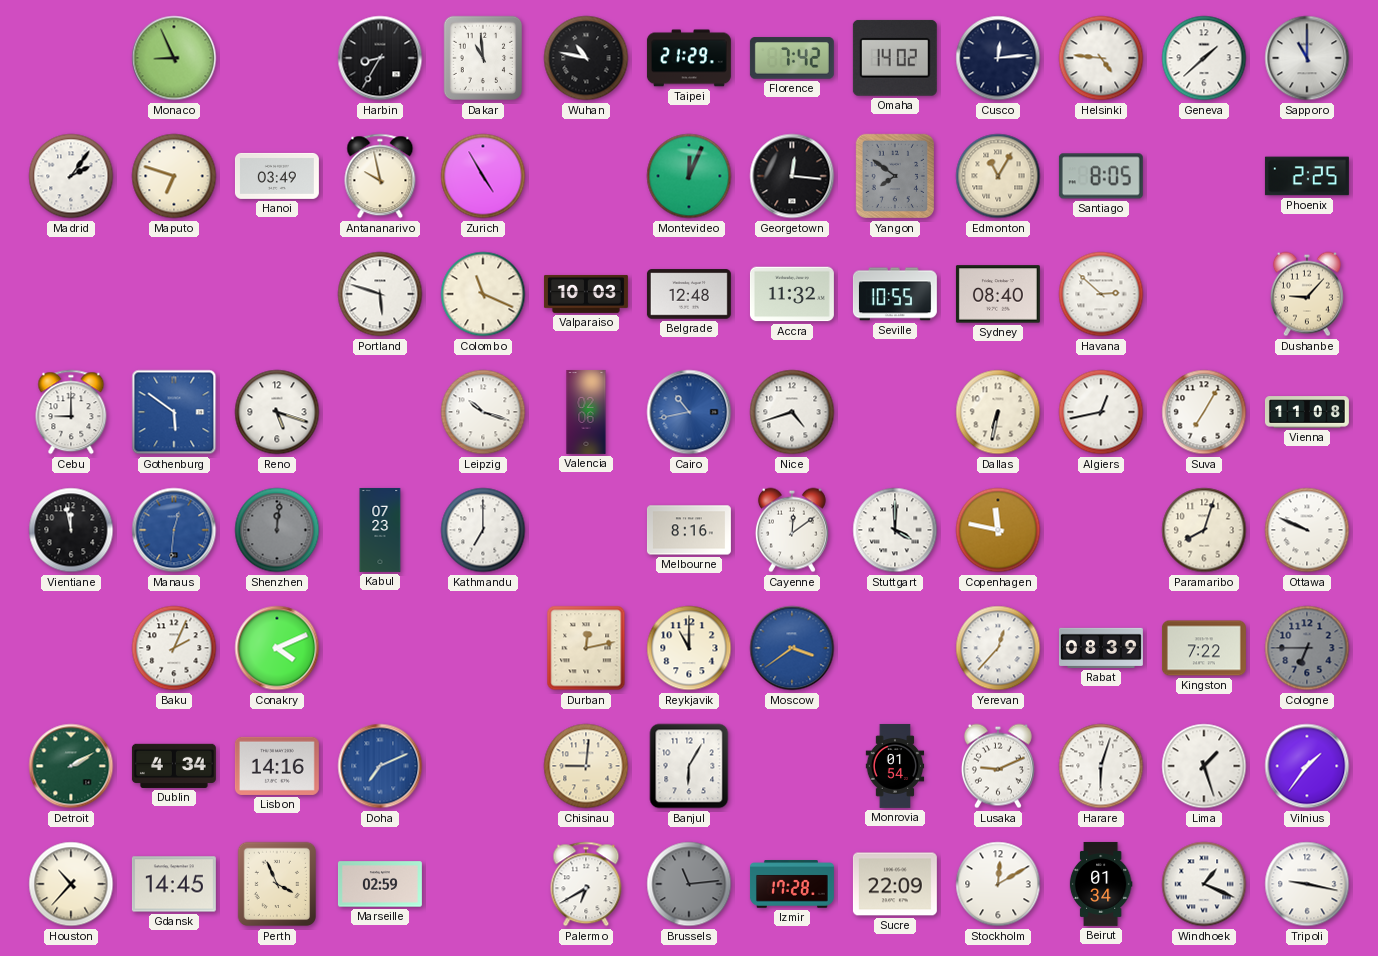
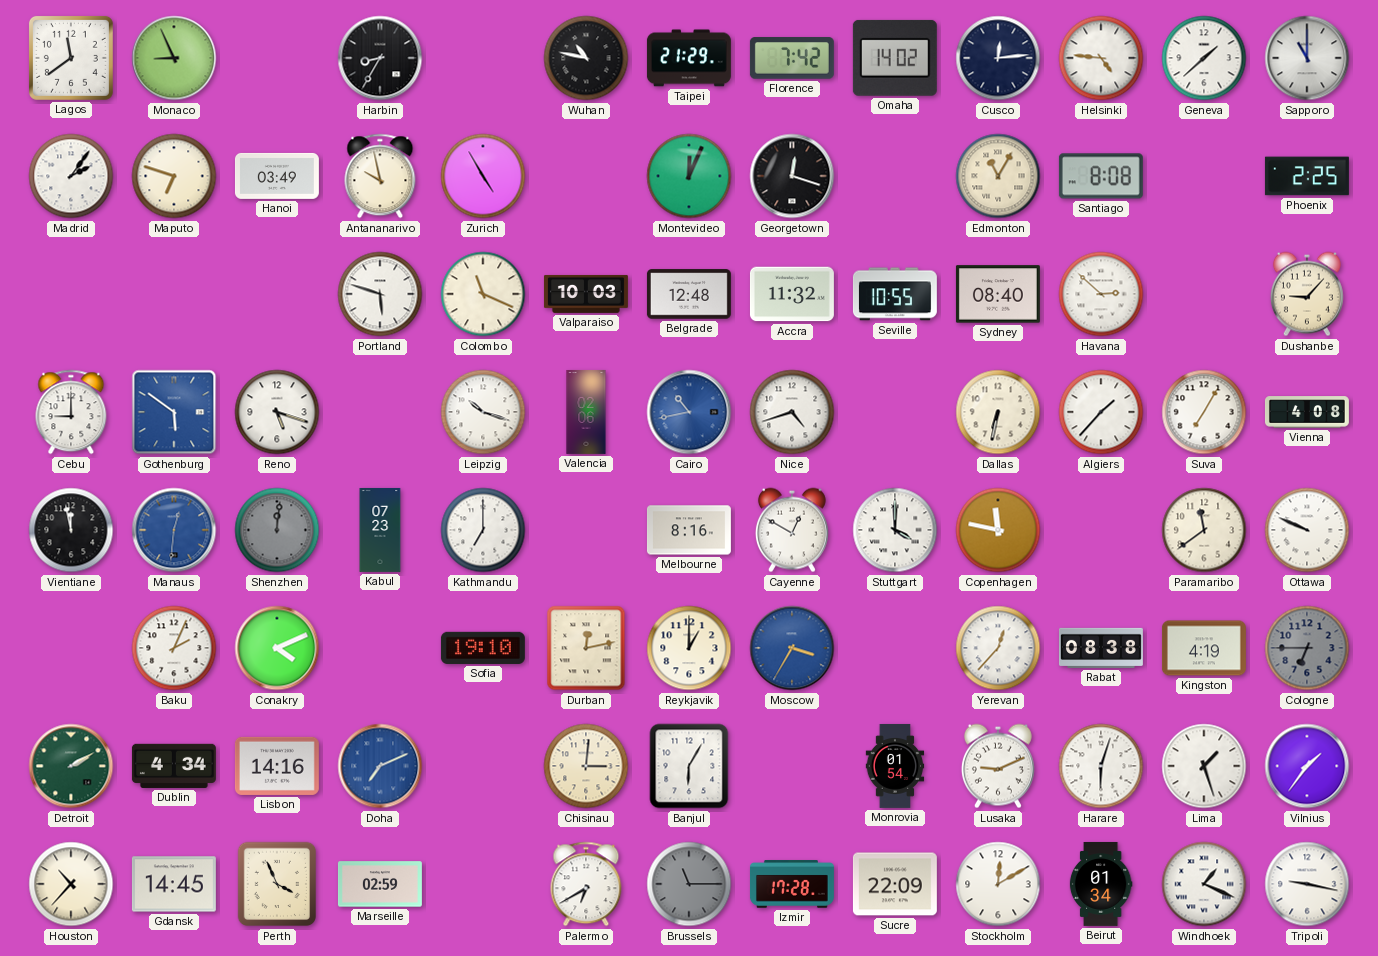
Lagos: none -> 11:39 (71, 58)
Dakar: 10:59 -> none (482, 58)
Georgetown: 12:16 -> 12:18 (792, 176)
Yangon: 7:51 -> none (894, 176)
Santiago: 8:05 -> 8:08 (1101, 176)
Algiers: 12:43 -> 1:37 (1101, 412)
Vienna: 11:08 -> 4:08 (1307, 412)
Cayenne: 12:09 -> 12:50 (792, 530)
Paramaribo: 8:03 -> 11:39 (1204, 530)
Sofia: none -> 19:10 (483, 648)
Reykjavik: 11:00 -> 1:00 (689, 648)
Moscow: 3:39 -> 3:35 (792, 648)
Rabat: 08:39 -> 08:38 (1101, 648)
Kingston: 7:22 -> 4:19 (1204, 648)
Chisinau: 9:01 -> 3:01 (586, 766)
Brussels: 11:14 -> 11:15 (689, 884)
